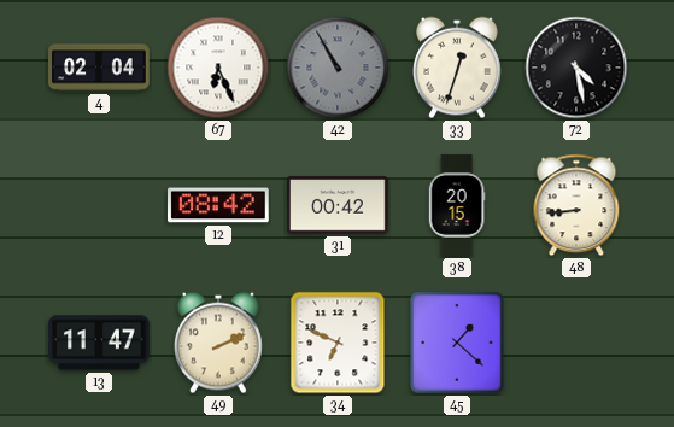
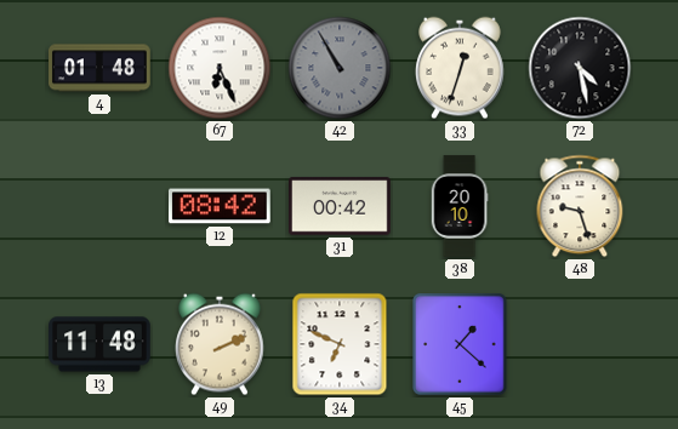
4: 02:04 -> 01:48 (99, 68)
38: 20:15 -> 20:10 (460, 206)
48: 8:44 -> 9:27 (580, 206)
13: 11:47 -> 11:48 (99, 344)
